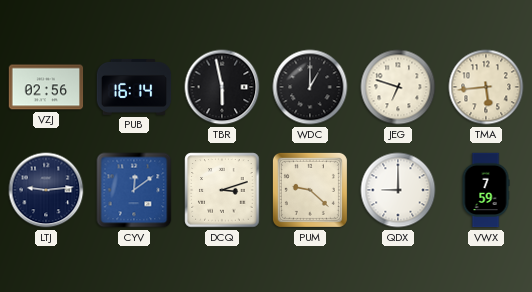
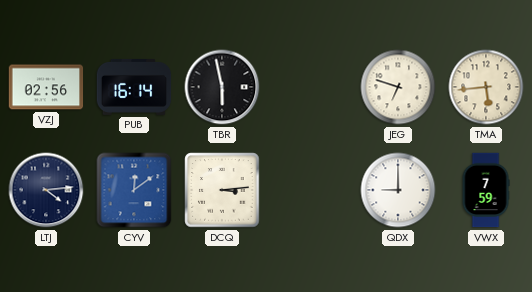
WDC: 1:00 -> none (310, 87)
LTJ: 9:14 -> 4:14 (46, 190)
DCQ: 3:12 -> 3:14 (222, 190)
PUM: 9:22 -> none (310, 190)
